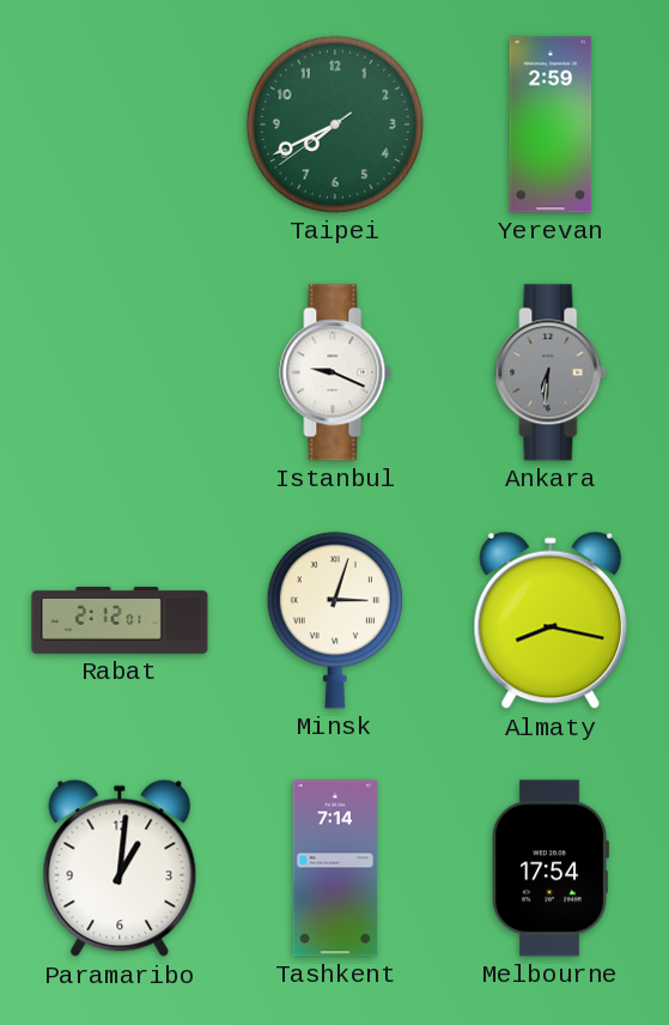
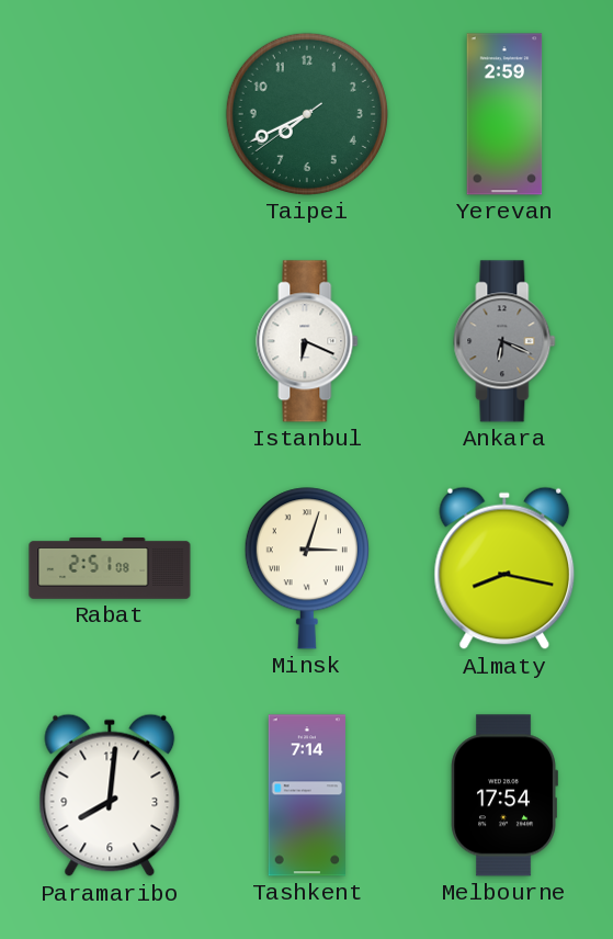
Istanbul: 9:19 -> 6:19 (307, 341)
Ankara: 6:31 -> 6:19 (504, 341)
Rabat: 2:12 -> 2:51 (110, 569)
Paramaribo: 1:01 -> 8:01 (110, 795)
